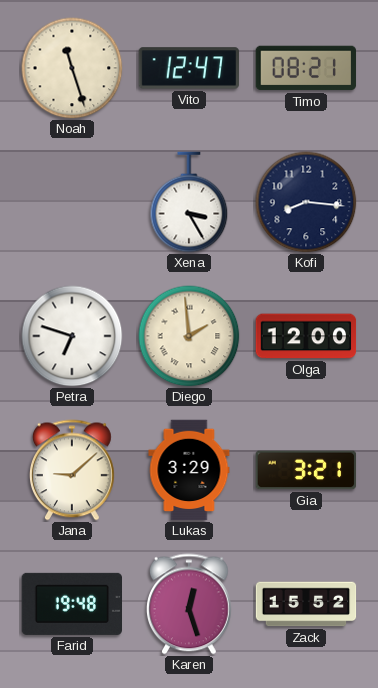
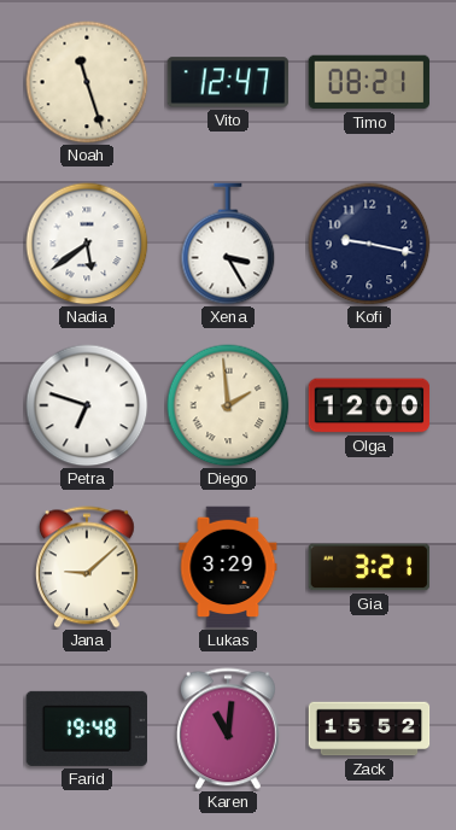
Nadia: none -> 5:39 (87, 244)
Kofi: 8:16 -> 9:17 (369, 244)
Karen: 12:27 -> 11:01 (228, 729)
